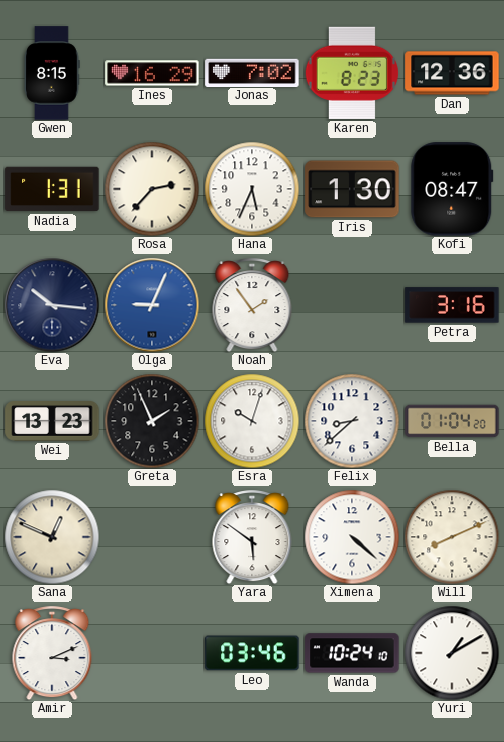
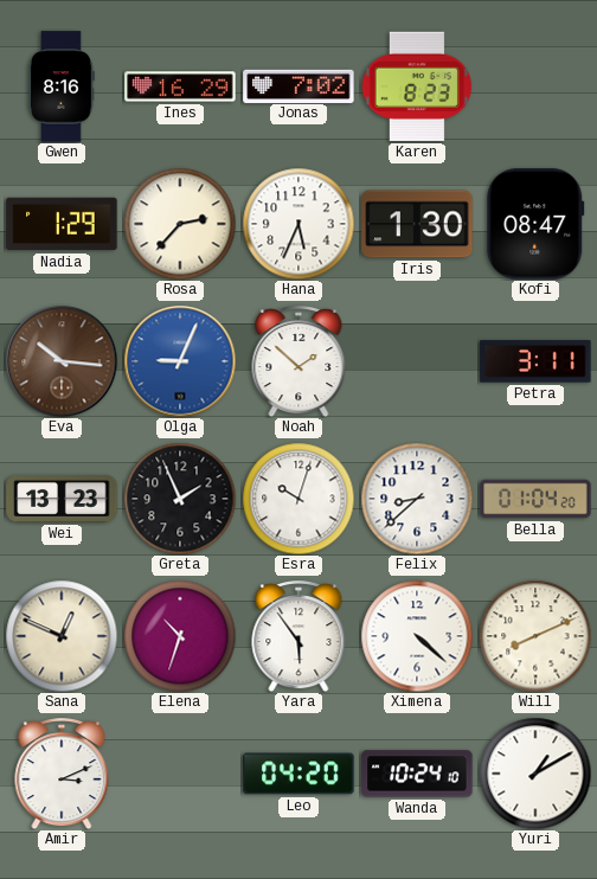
Gwen: 8:15 -> 8:16 (62, 86)
Dan: 12:36 -> none (452, 73)
Nadia: 1:31 -> 1:29 (62, 224)
Eva dial: navy -> brown (62, 361)
Noah: 1:54 -> 1:52 (298, 362)
Petra: 3:16 -> 3:11 (535, 361)
Elena: none -> 10:33 (180, 636)
Yara: 5:51 -> 5:54 (298, 637)
Leo: 03:46 -> 04:20 (298, 774)
